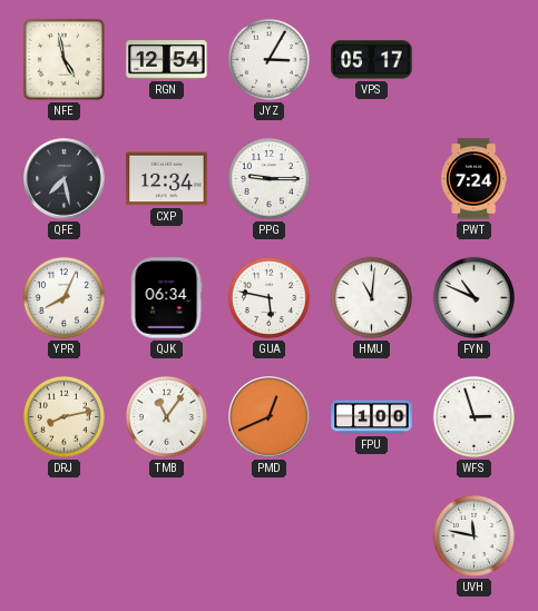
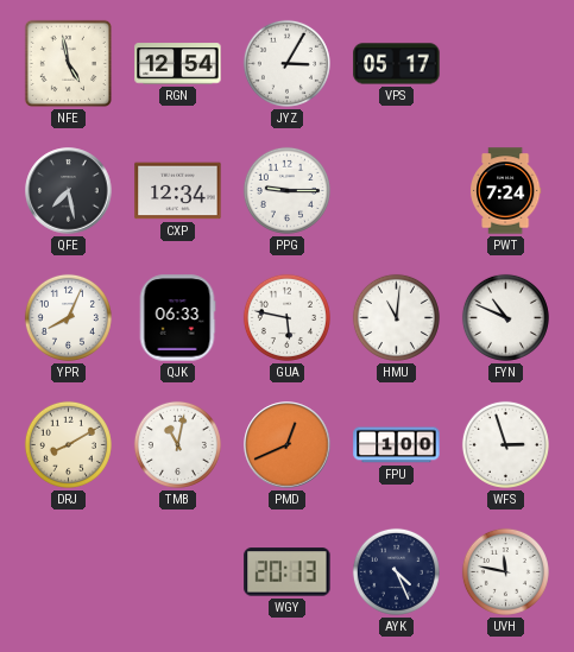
QJK: 06:34 -> 06:33 (177, 318)
DRJ: 8:13 -> 8:10 (68, 444)
TMB: 11:06 -> 11:02 (177, 444)
WGY: none -> 20:13 (288, 572)
AYK: none -> 4:26 (396, 571)
